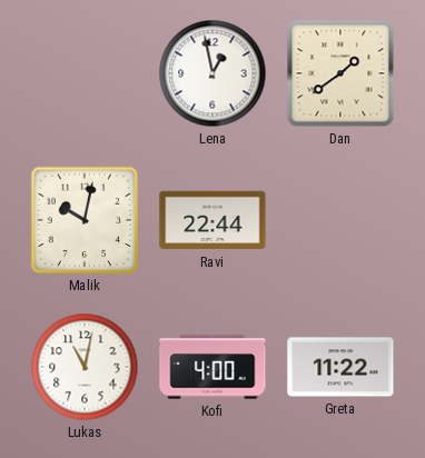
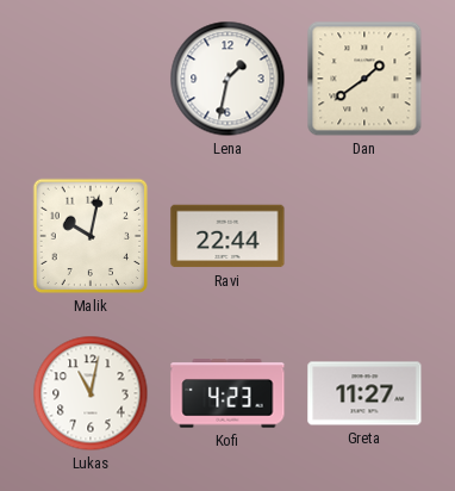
Lena: 12:58 -> 1:32 (227, 79)
Kofi: 4:00 -> 4:23 (227, 393)
Greta: 11:22 -> 11:27 (364, 393)
